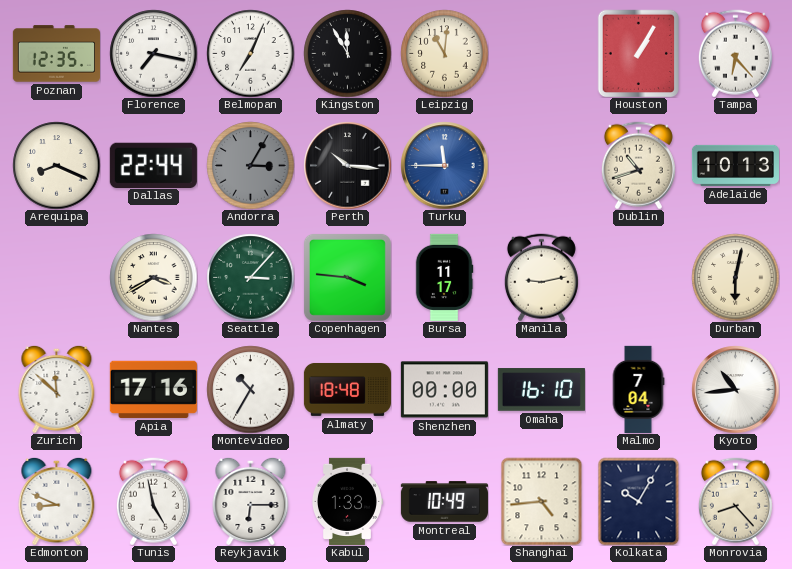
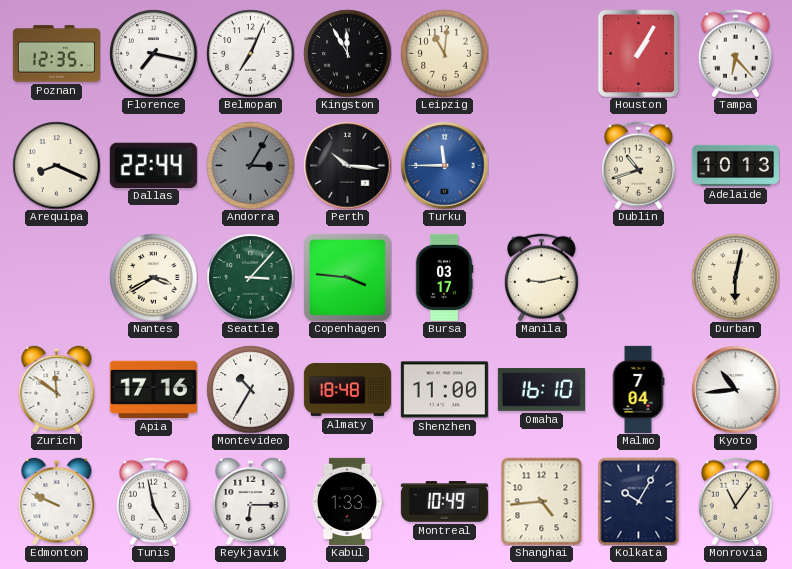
Bursa: 11:17 -> 03:17 (444, 277)
Zurich: 11:52 -> 11:51 (57, 389)
Shenzhen: 00:00 -> 11:00 (444, 390)
Edmonton: 8:49 -> 9:49 (57, 501)
Monrovia: 8:23 -> 11:06 (735, 501)
